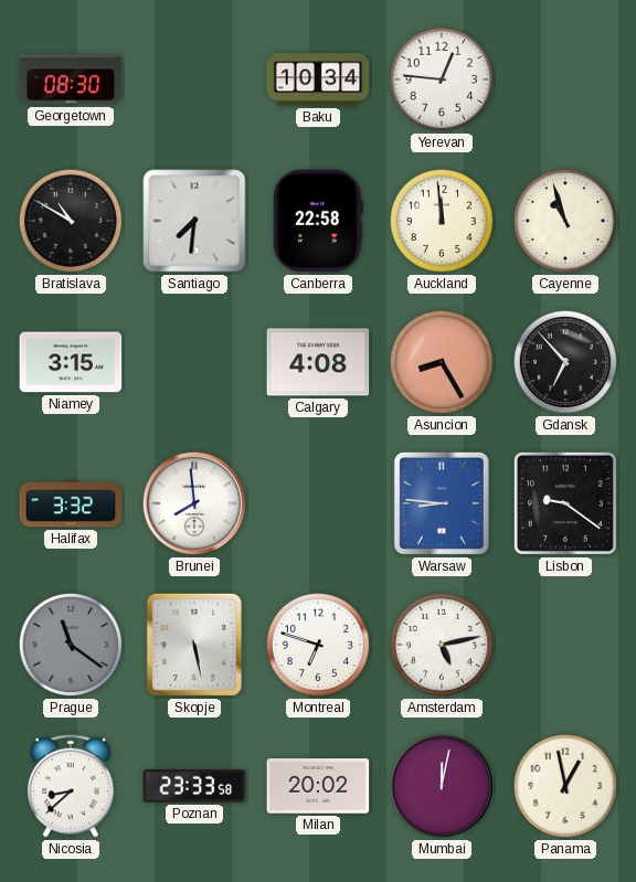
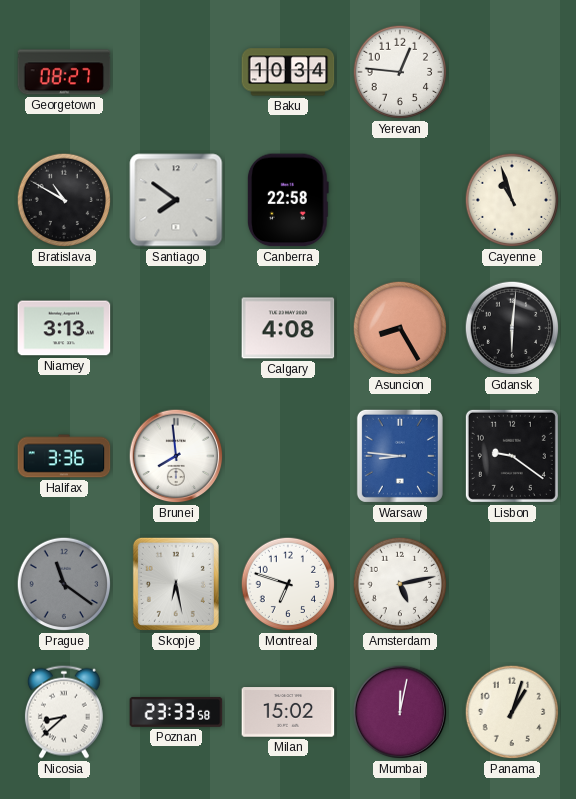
Georgetown: 08:30 -> 08:27 (64, 72)
Santiago: 7:31 -> 7:51 (176, 200)
Auckland: 11:59 -> none (442, 221)
Niamey: 3:15 -> 3:13 (64, 328)
Gdansk: 6:53 -> 6:01 (512, 328)
Halifax: 3:32 -> 3:36 (64, 456)
Skopje: 5:28 -> 6:28 (176, 584)
Milan: 20:02 -> 15:02 (288, 712)
Panama: 12:58 -> 1:03 (512, 712)
